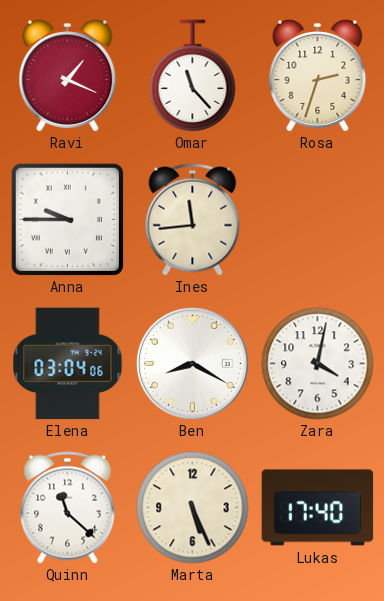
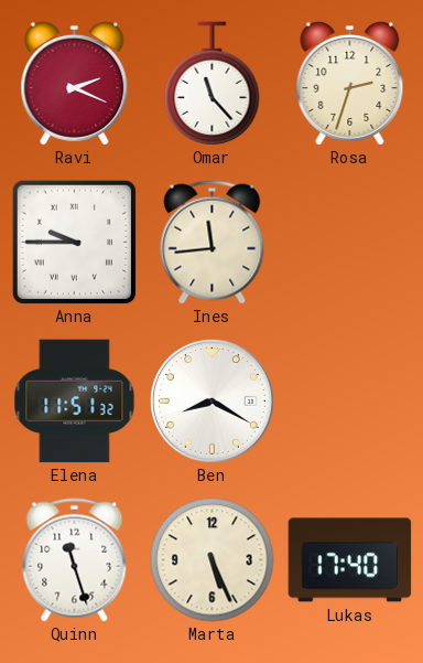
Ravi: 1:19 -> 2:19 (75, 83)
Elena: 03:04 -> 11:51 (75, 402)
Zara: 4:02 -> none (318, 364)
Quinn: 11:22 -> 11:27 (75, 560)
